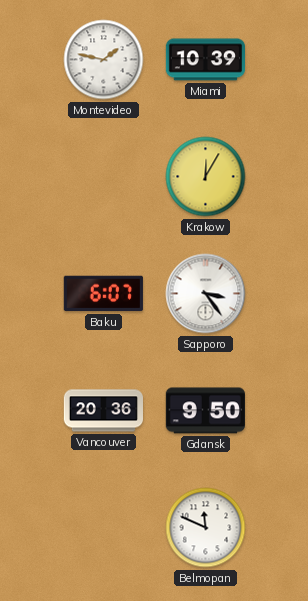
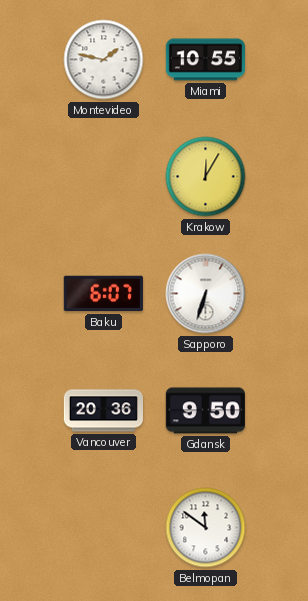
Miami: 10:39 -> 10:55 (205, 60)
Sapporo: 3:24 -> 6:33 (206, 294)
Belmopan: 11:49 -> 11:51 (206, 528)
